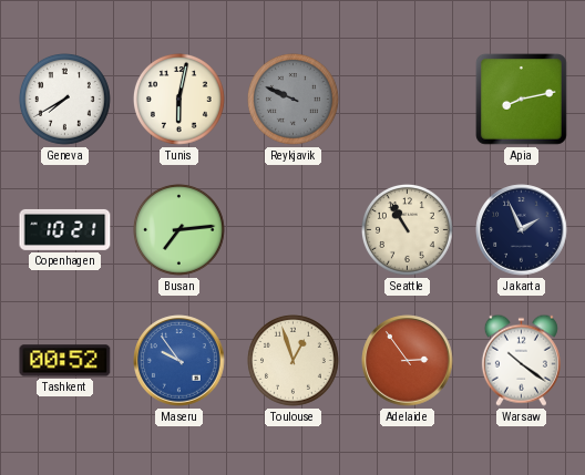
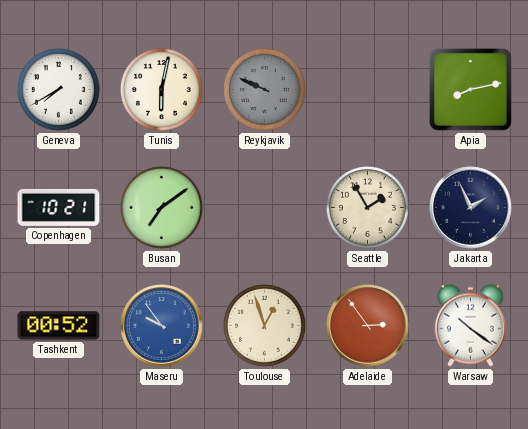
Busan: 7:14 -> 7:09 (162, 208)
Seattle: 10:55 -> 1:55 (368, 208)
